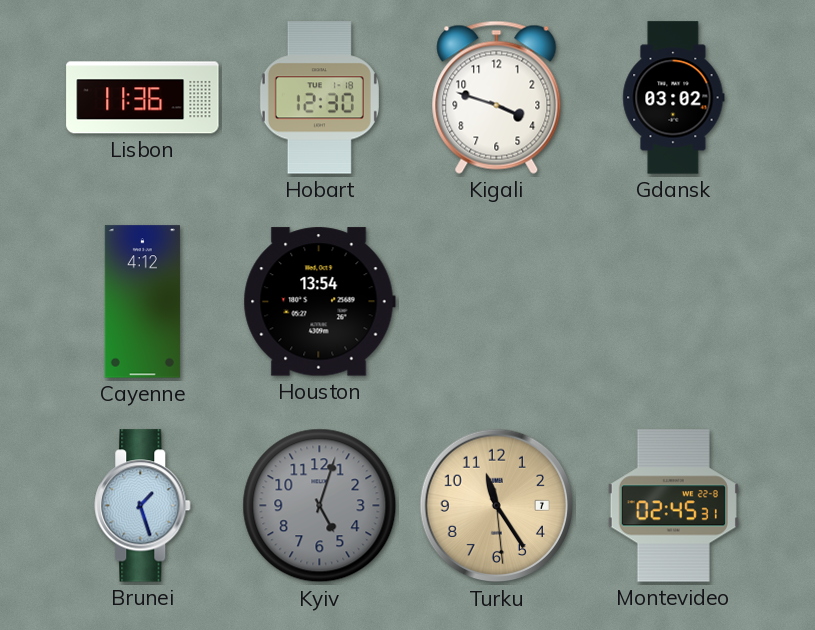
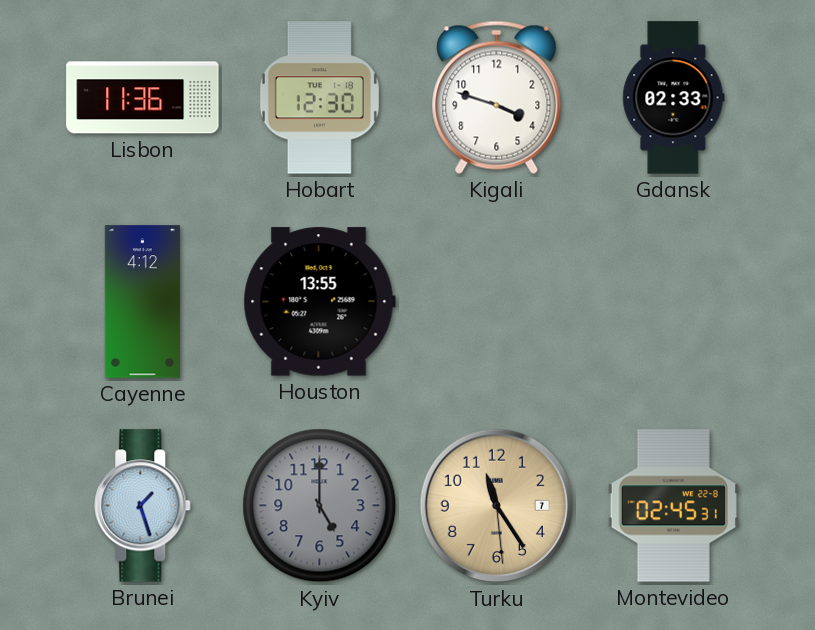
Gdansk: 03:02 -> 02:33 (674, 98)
Houston: 13:54 -> 13:55 (319, 302)
Kyiv: 5:03 -> 5:00 (320, 506)
